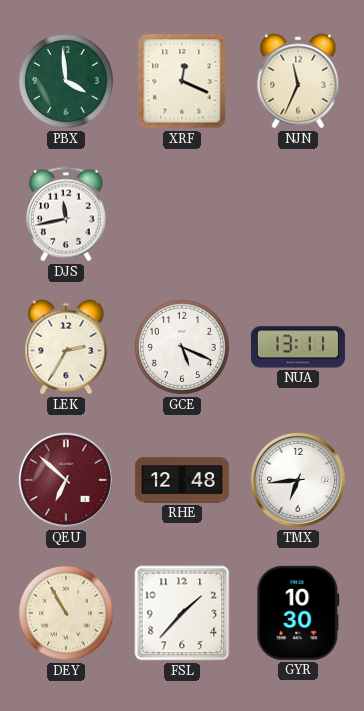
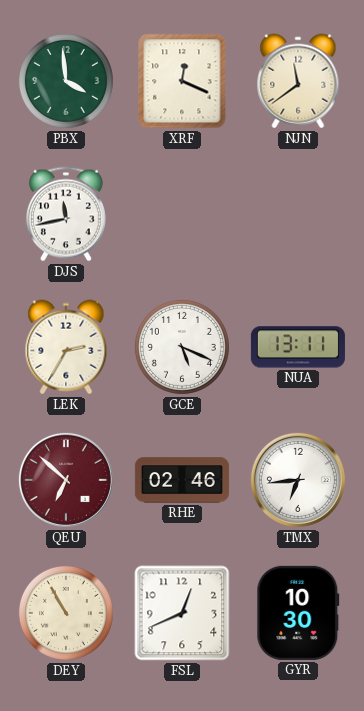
NJN: 11:34 -> 11:39 (298, 81)
RHE: 12:48 -> 02:46 (182, 480)
FSL: 1:37 -> 12:41 (182, 613)
